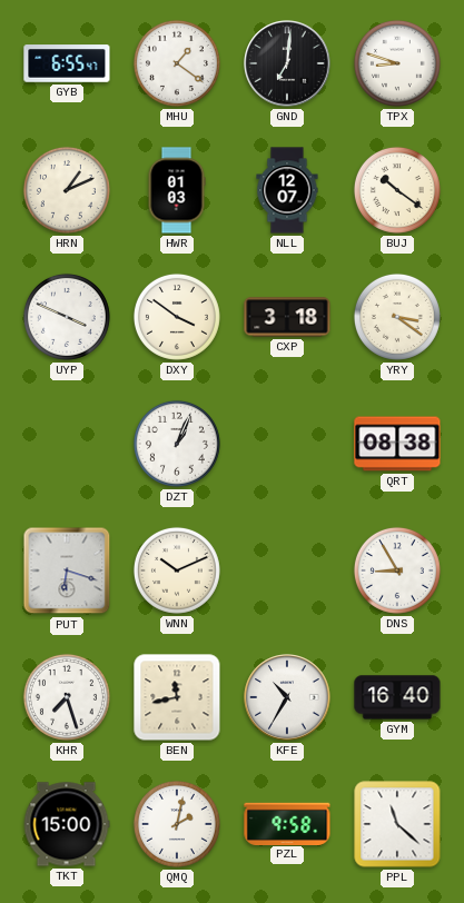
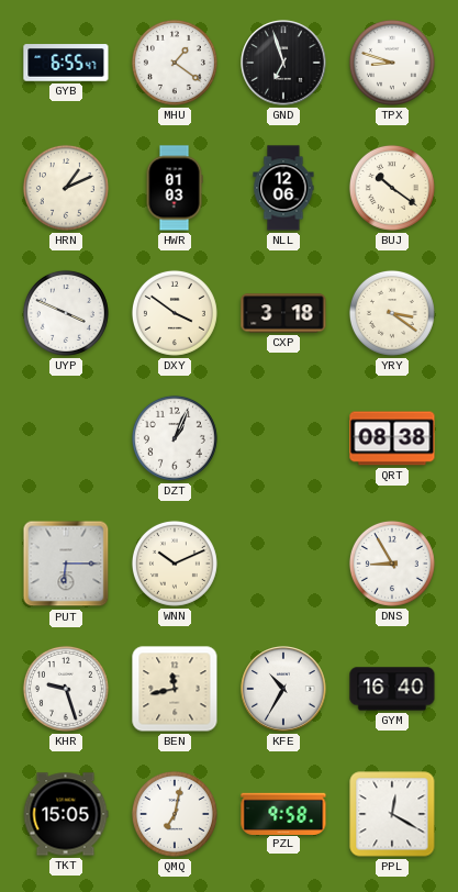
GND: 7:01 -> 6:57 (283, 63)
NLL: 12:07 -> 12:06 (283, 188)
PUT: 6:18 -> 6:15 (66, 564)
KHR: 7:27 -> 9:27 (66, 689)
TKT: 15:00 -> 15:05 (66, 814)
QMQ: 2:02 -> 7:02 (175, 814)
PPL: 11:22 -> 12:20 (392, 814)
